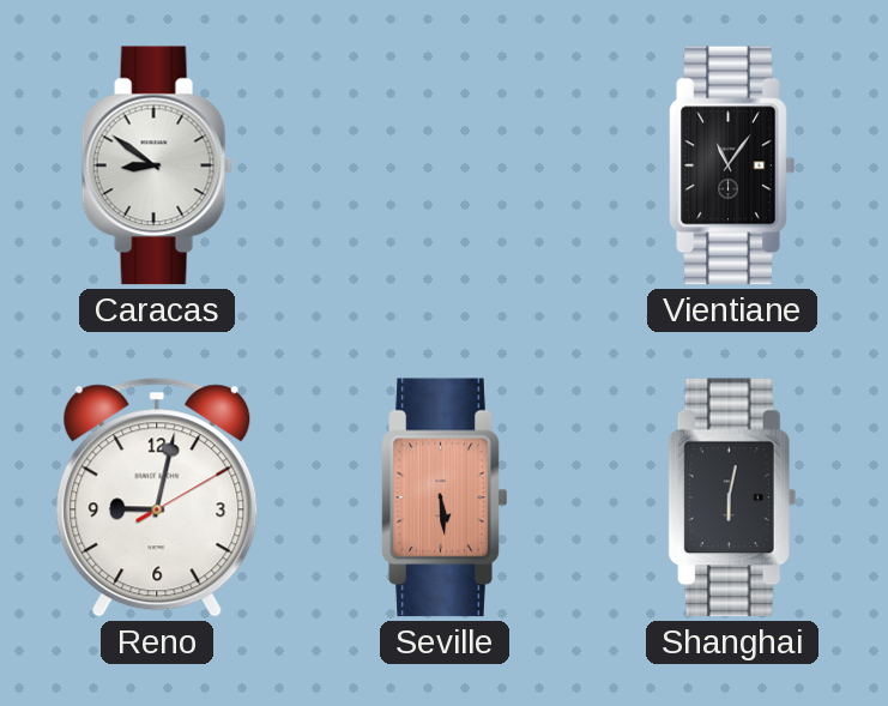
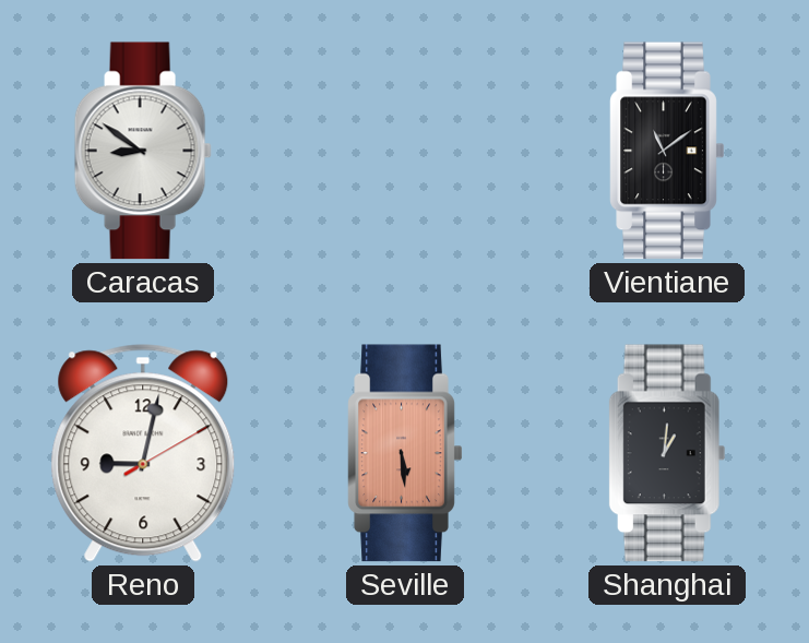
Vientiane: 11:06 -> 11:09 (667, 151)
Shanghai: 6:02 -> 1:01 (667, 453)
